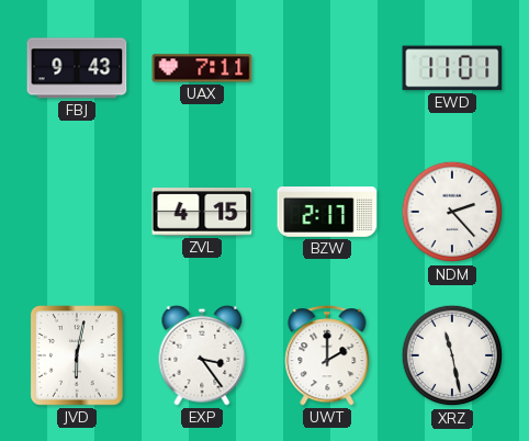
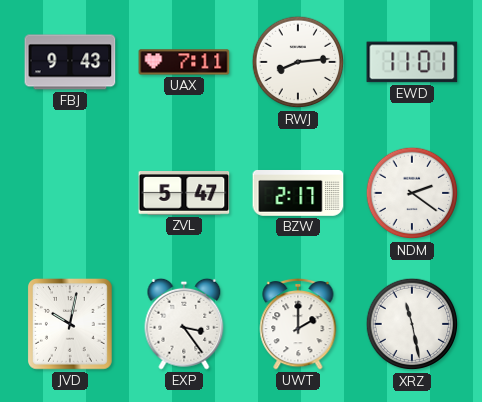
RWJ: none -> 8:14 (298, 62)
ZVL: 4:15 -> 5:47 (184, 193)
NDM: 2:23 -> 2:21 (412, 193)
JVD: 6:02 -> 10:02 (71, 325)
